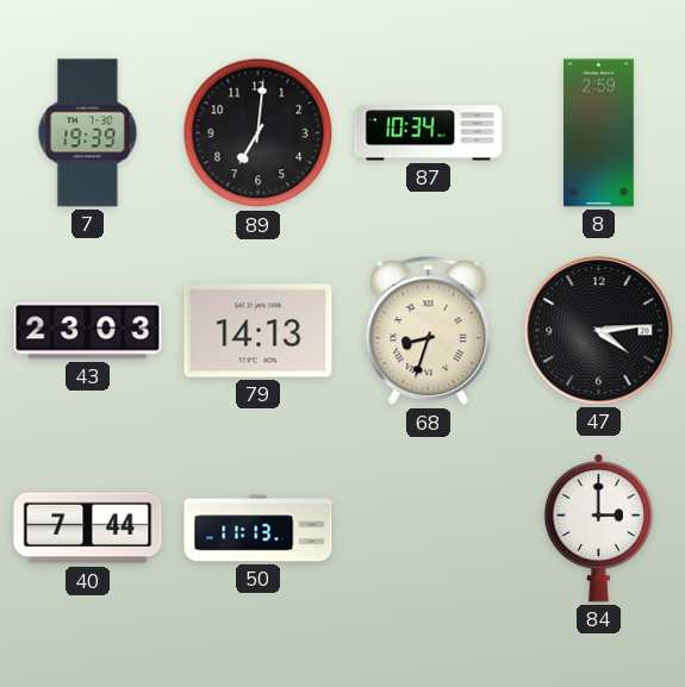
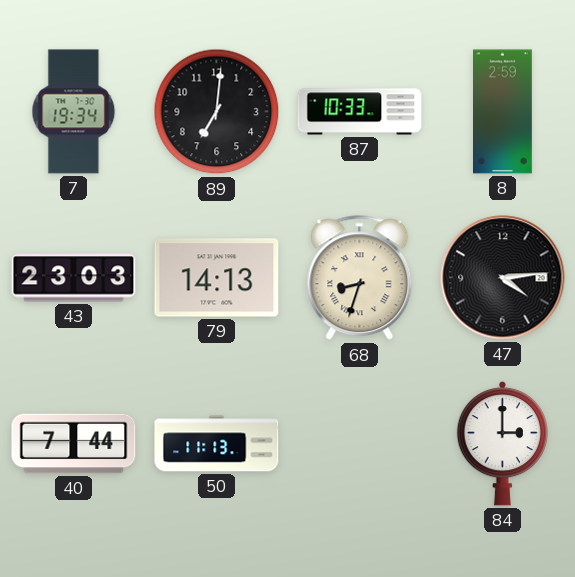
7: 19:39 -> 19:34 (74, 112)
87: 10:34 -> 10:33 (360, 112)
